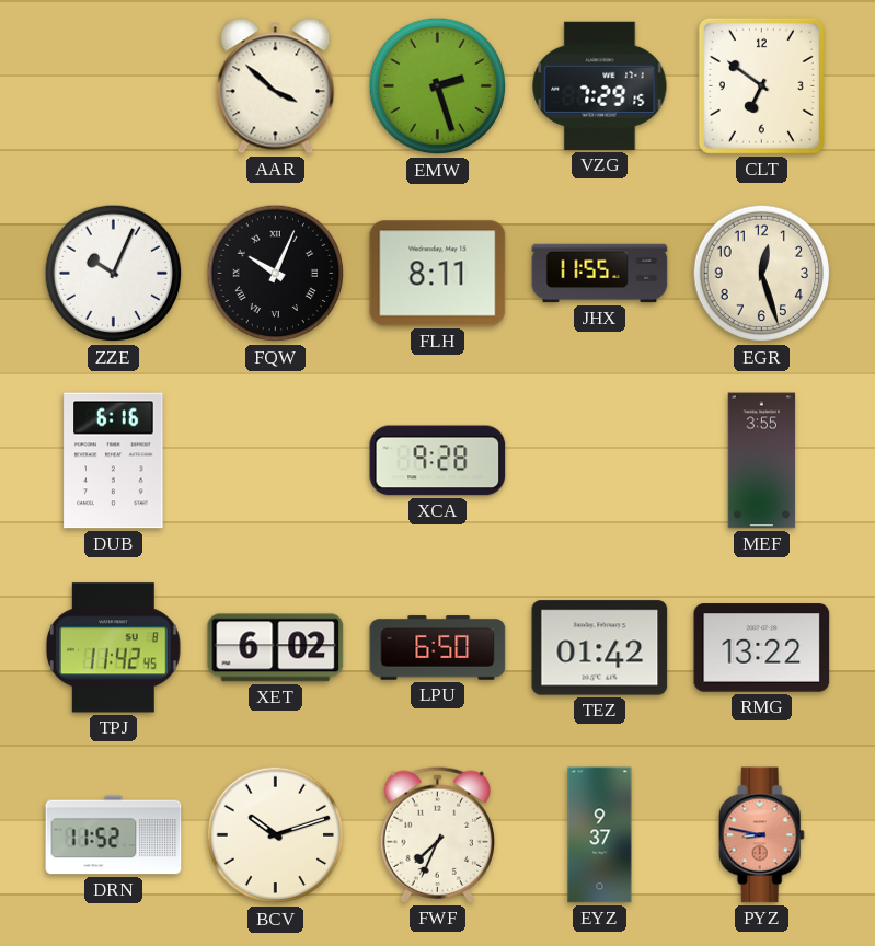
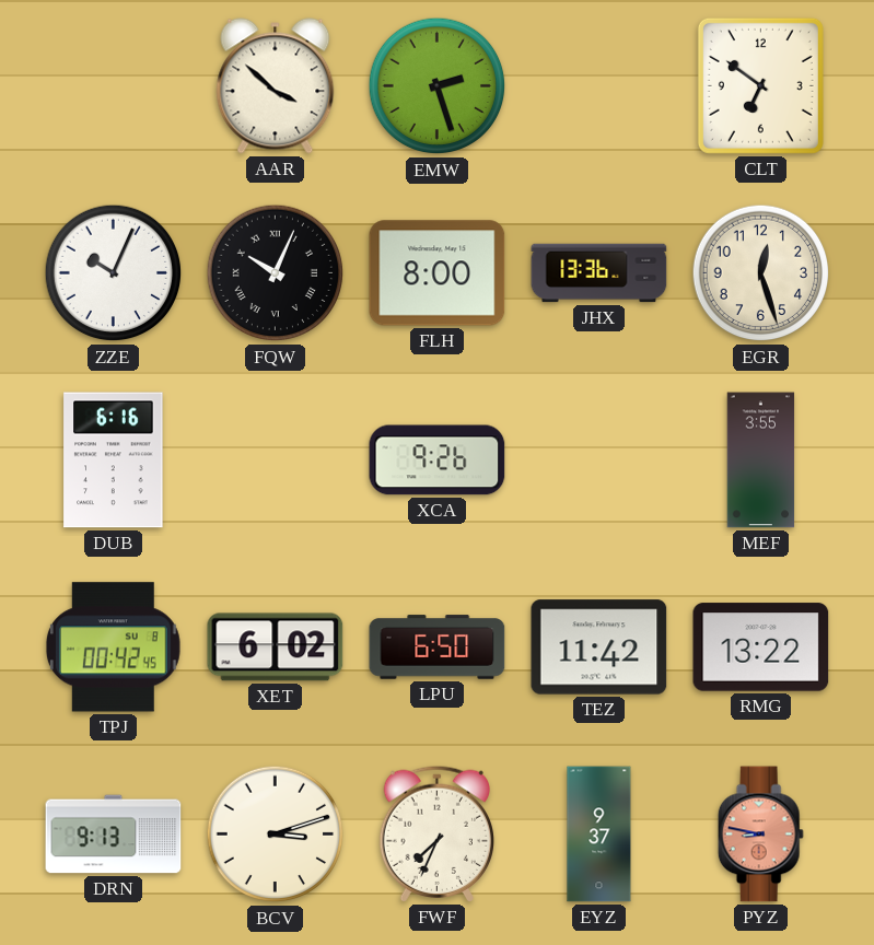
VZG: 7:29 -> none (600, 85)
FLH: 8:11 -> 8:00 (438, 273)
JHX: 11:55 -> 13:36 (599, 273)
XCA: 9:28 -> 9:26 (438, 460)
TPJ: 11:42 -> 00:42 (113, 647)
TEZ: 01:42 -> 11:42 (599, 647)
DRN: 11:52 -> 9:13 (114, 835)
BCV: 10:12 -> 3:12 (276, 835)
